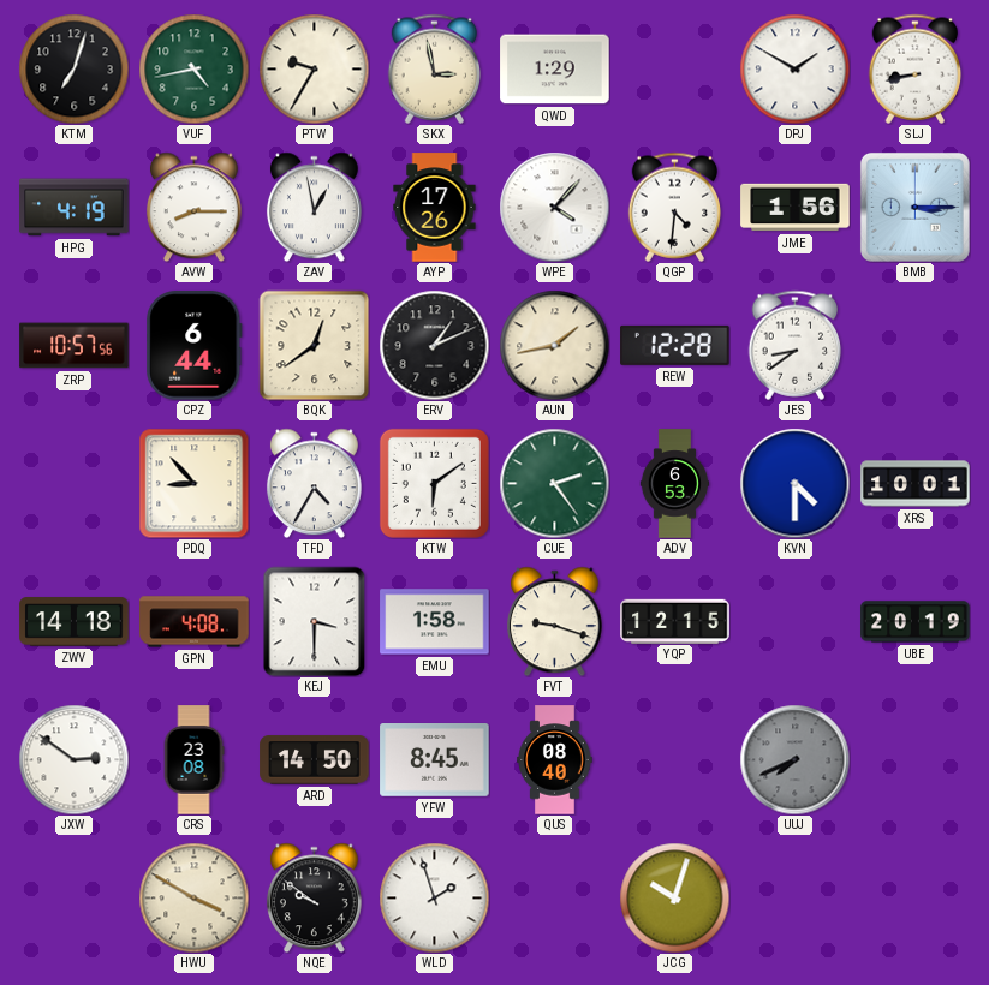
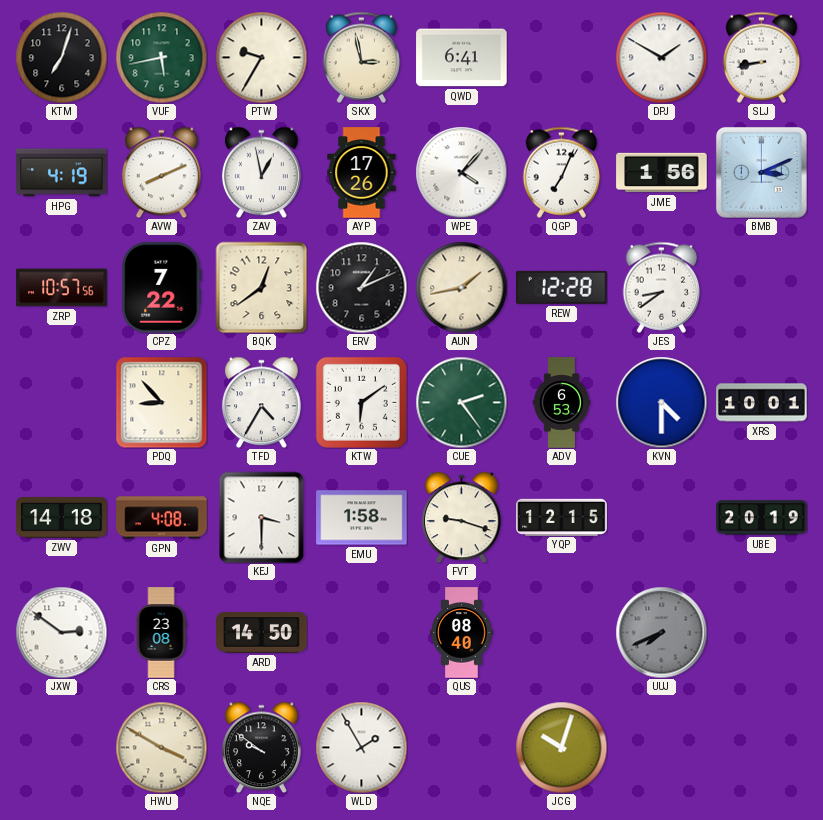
VUF: 4:43 -> 5:43 (161, 57)
QWD: 1:29 -> 6:41 (462, 58)
AVW: 8:15 -> 8:11 (161, 172)
QGP: 4:31 -> 7:04 (562, 172)
BMB: 3:15 -> 3:11 (761, 172)
CPZ: 6:44 -> 7:22 (162, 288)
YFW: 8:45 -> none (435, 760)
WLD: 1:57 -> 1:55 (361, 747)
